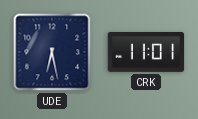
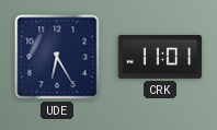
UDE: 6:28 -> 6:25 (57, 57)
